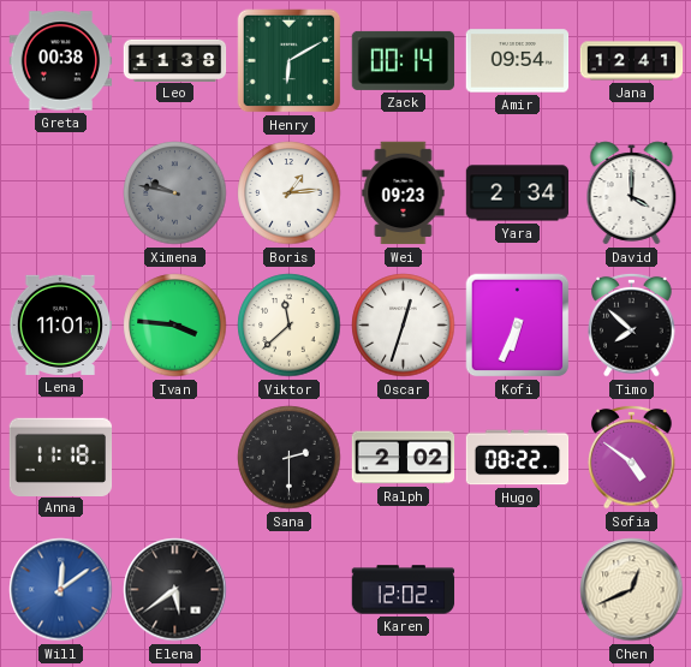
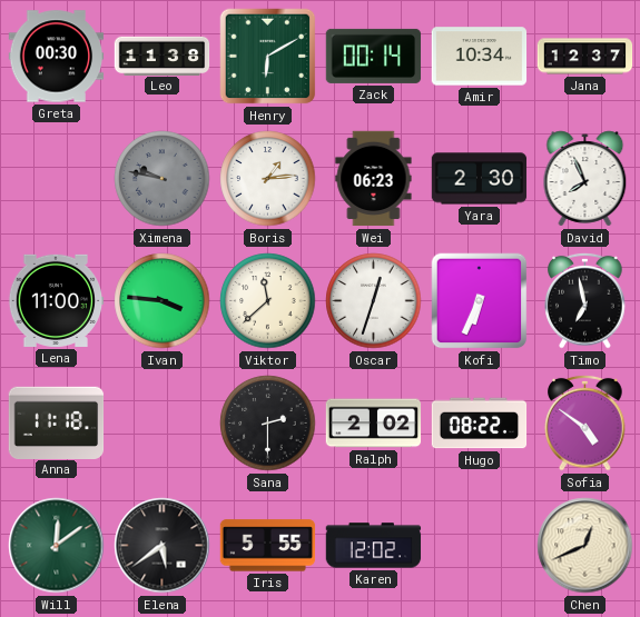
Greta: 00:38 -> 00:30 (57, 57)
Amir: 09:54 -> 10:34 (480, 57)
Jana: 12:41 -> 12:37 (585, 57)
Wei: 09:23 -> 06:23 (374, 179)
Yara: 2:34 -> 2:30 (480, 179)
David: 4:00 -> 7:56 (585, 179)
Lena: 11:01 -> 11:00 (56, 300)
Timo: 7:52 -> 6:58 (585, 300)
Will dial: blue -> green (57, 546)
Iris: none -> 5:55 (268, 546)
